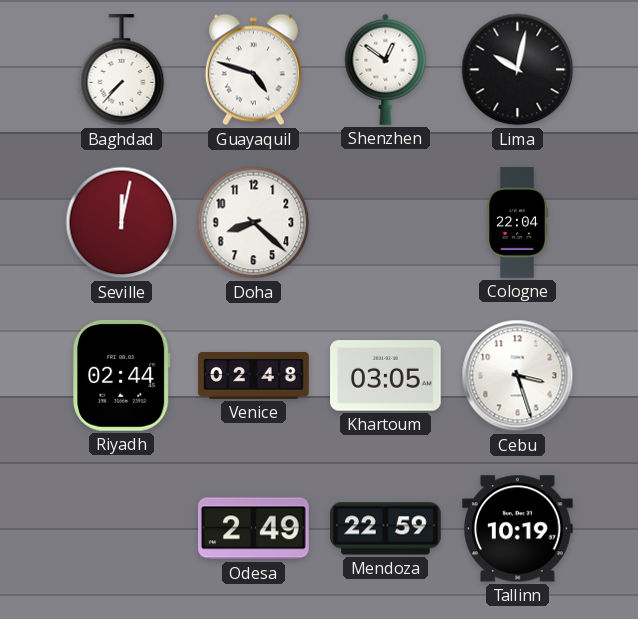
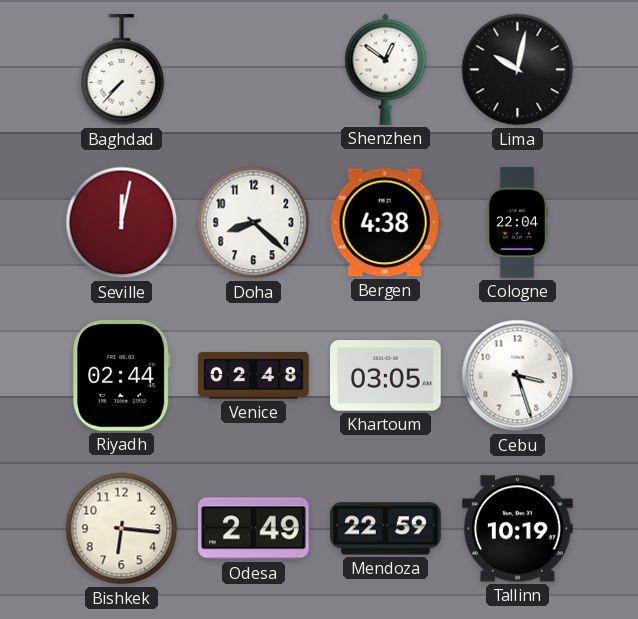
Guayaquil: 4:48 -> none (253, 70)
Bergen: none -> 4:38 (385, 223)
Bishkek: none -> 6:16 (122, 529)
